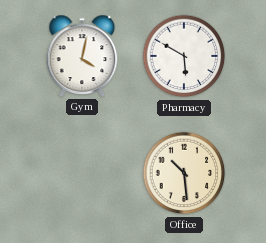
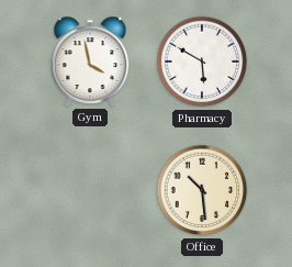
Gym: 4:02 -> 3:58 (90, 62)
